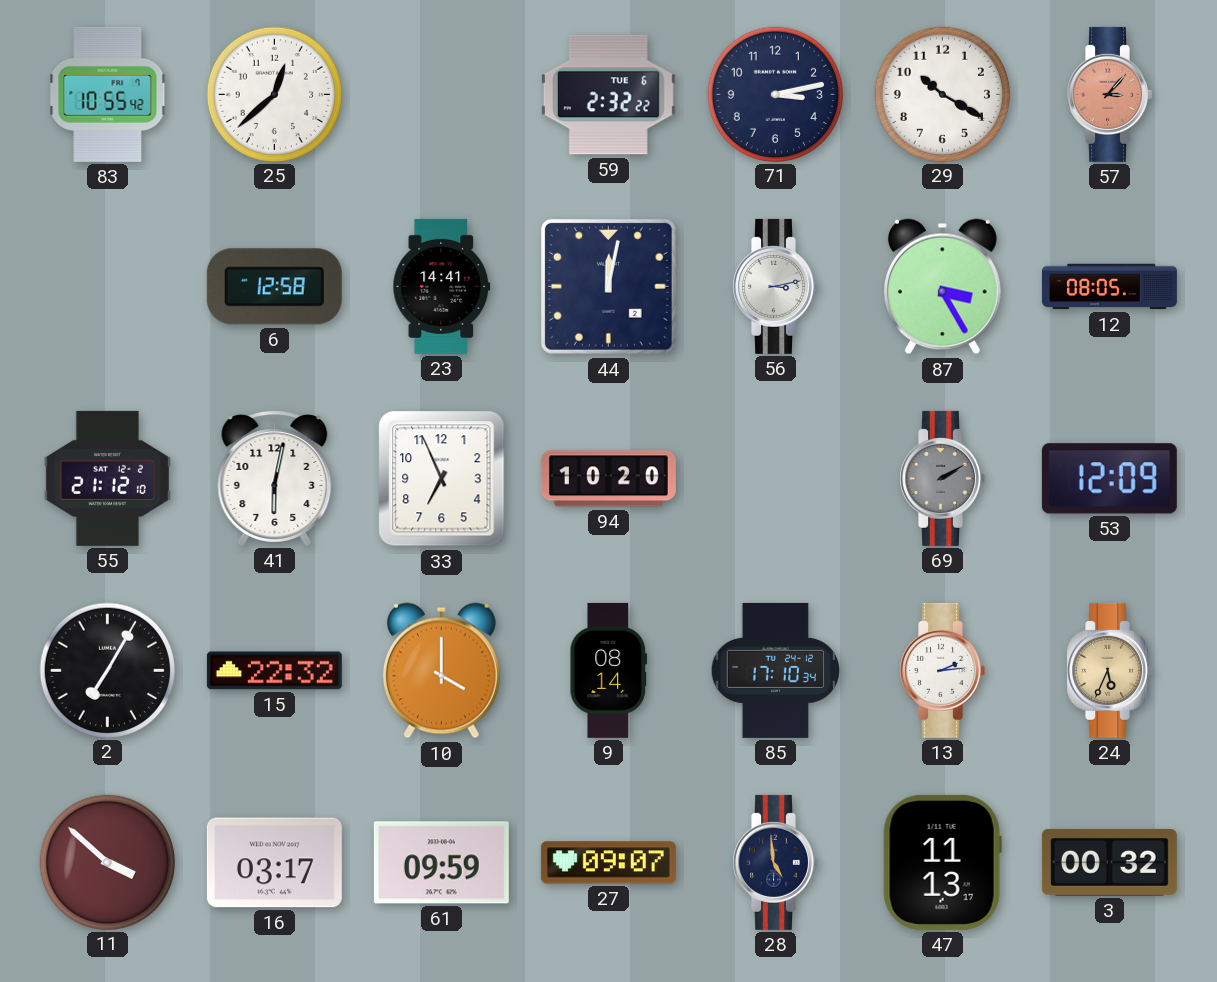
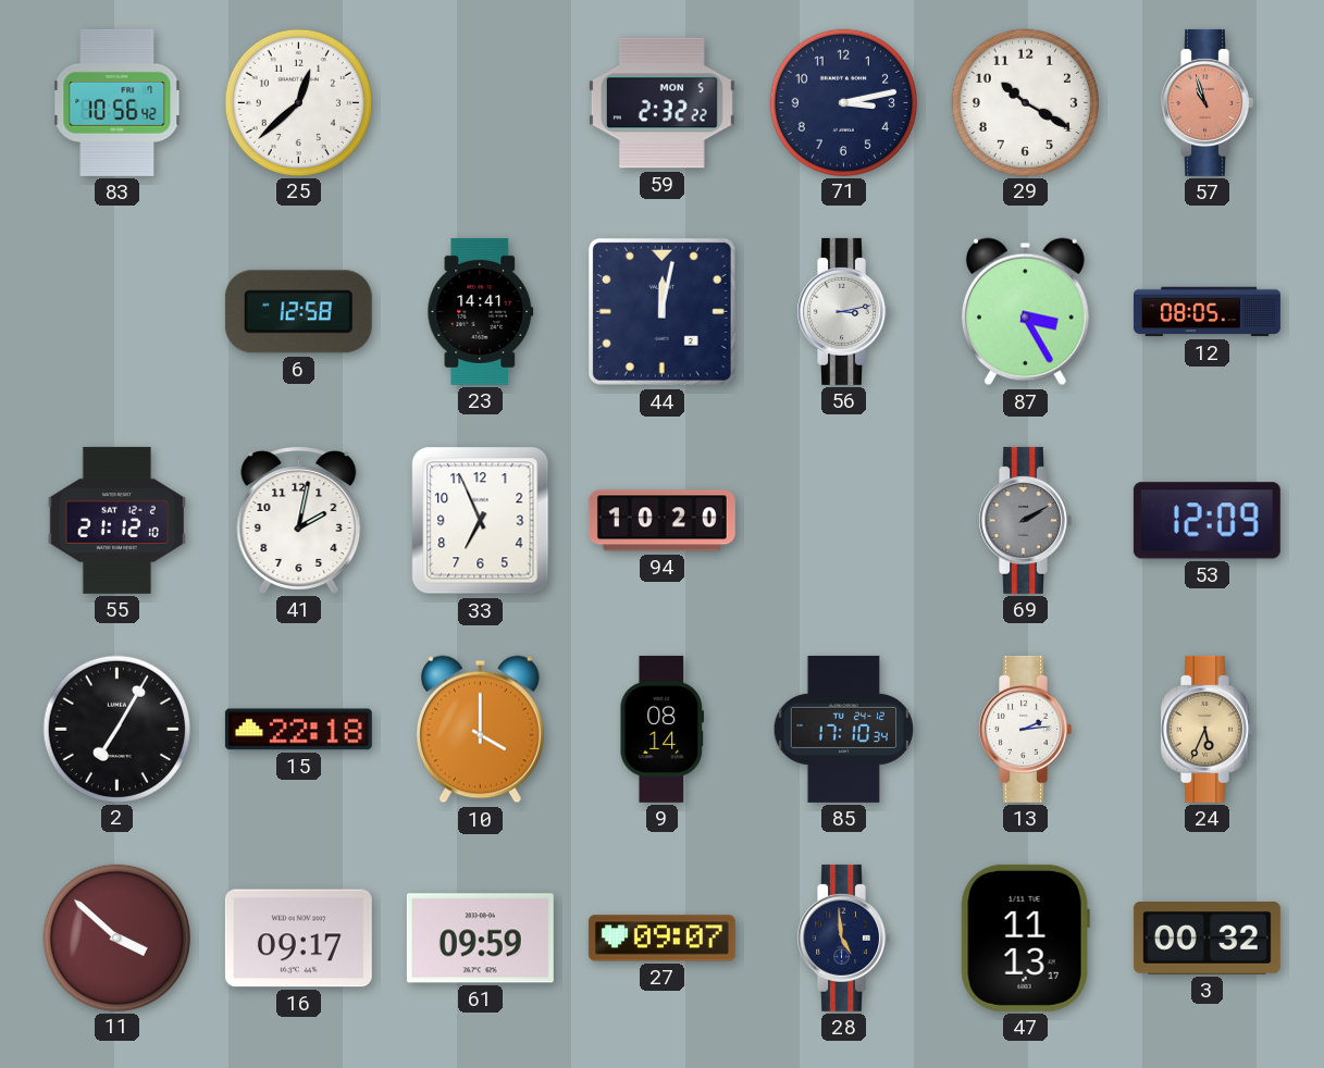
83: 10:55 -> 10:56 (117, 102)
59 date: TUE 6 -> MON 5 (661, 103)
57: 3:07 -> 10:57 (1207, 102)
41: 6:02 -> 2:02 (299, 520)
15: 22:32 -> 22:18 (298, 730)
16: 03:17 -> 09:17 (298, 939)
